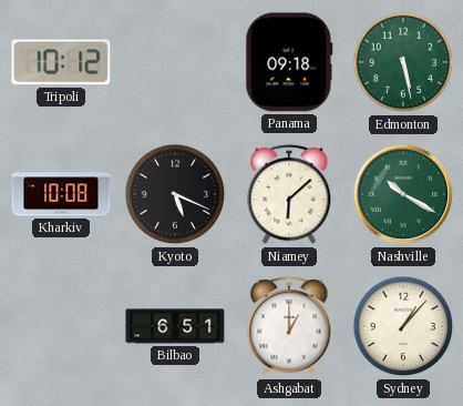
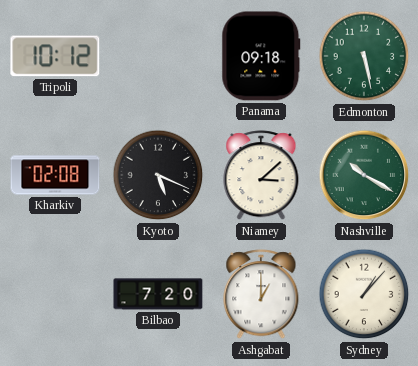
Kharkiv: 10:08 -> 02:08 (55, 175)
Niamey: 6:08 -> 3:08 (261, 176)
Bilbao: 6:51 -> 7:20 (158, 294)
